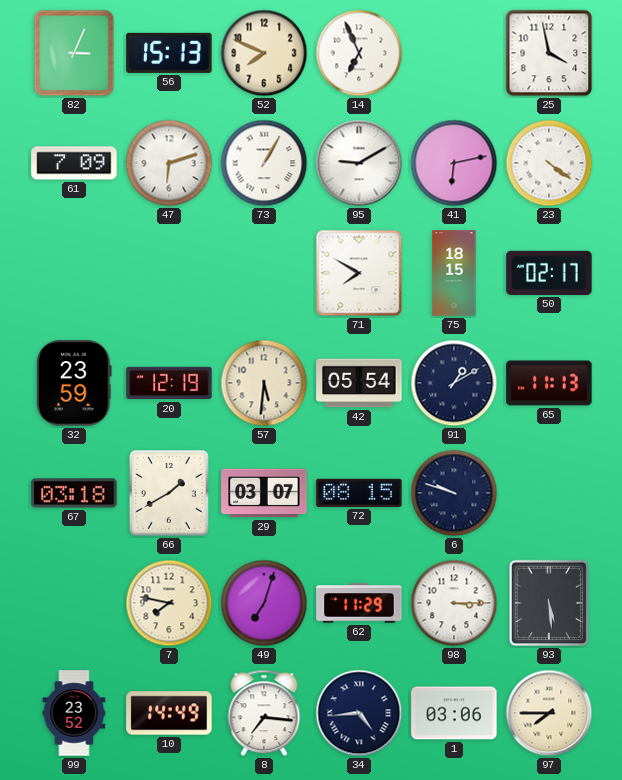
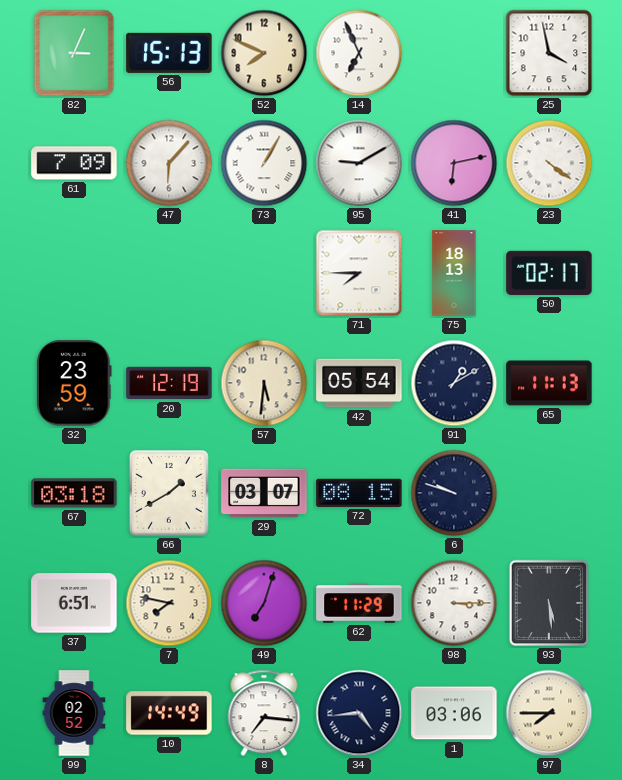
47: 6:12 -> 6:07 (169, 163)
71: 7:50 -> 7:45 (359, 273)
75: 18:15 -> 18:13 (454, 273)
37: none -> 6:51 (74, 603)
99: 23:52 -> 02:52 (74, 713)
